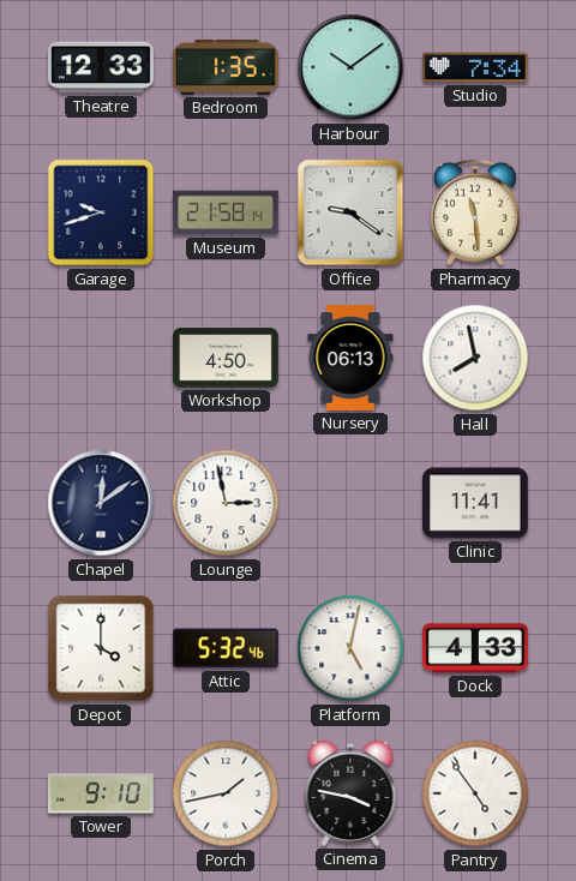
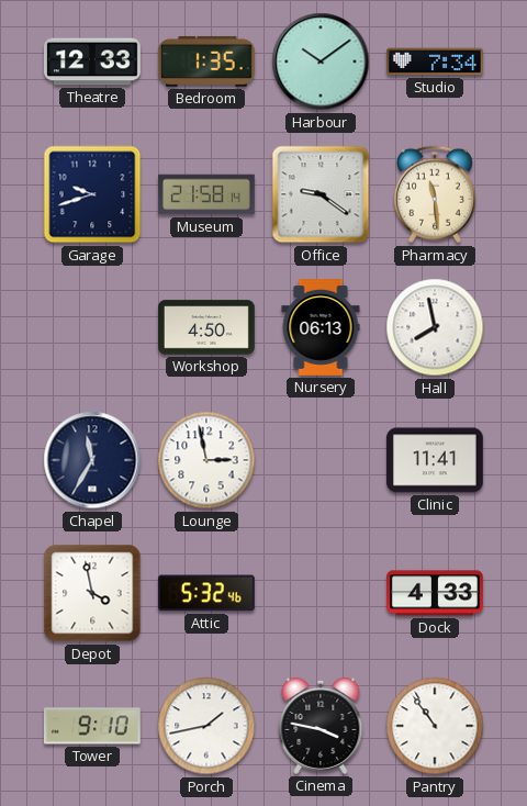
Chapel: 12:09 -> 11:35 (92, 460)
Depot: 4:00 -> 3:58 (92, 593)
Platform: 5:02 -> none (350, 648)
Pantry: 4:54 -> 10:54 (435, 726)
